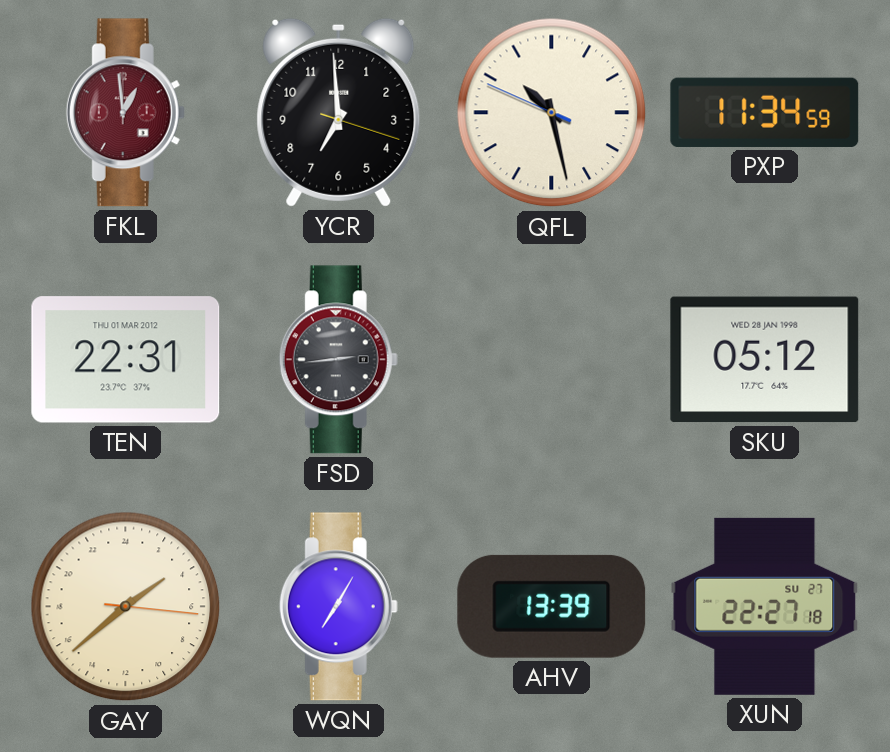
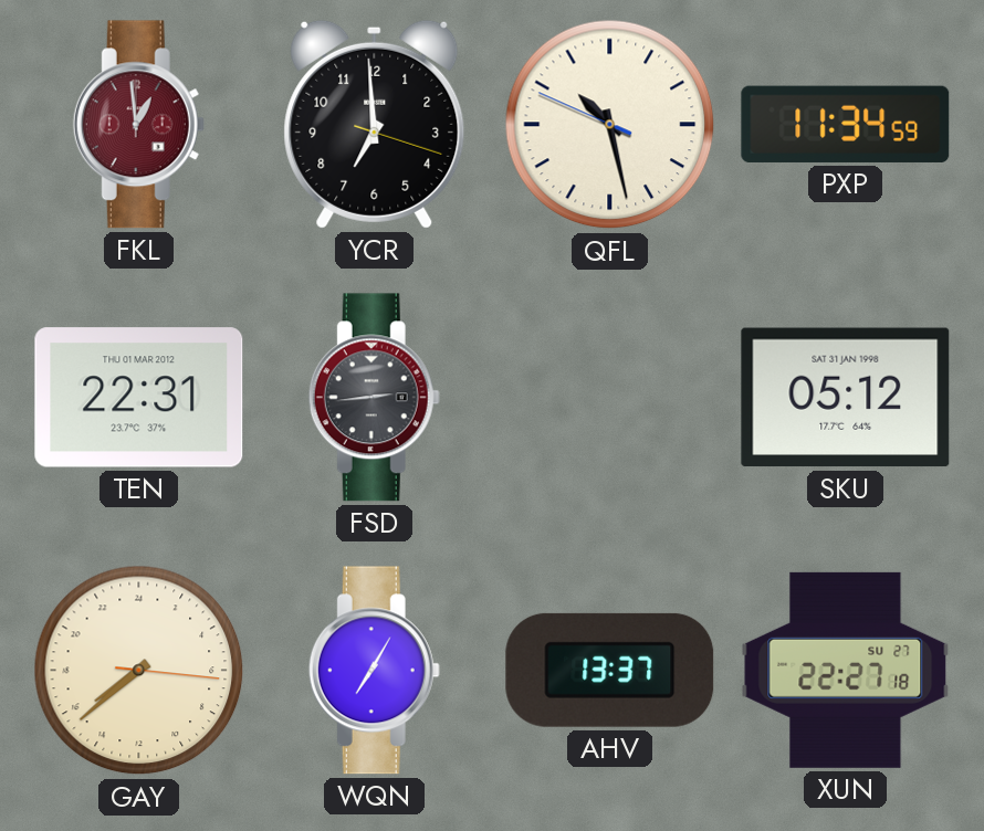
SKU date: WED 28 JAN 1998 -> SAT 31 JAN 1998 (846, 398)
GAY: 3:38 -> 15:38 (139, 671)
AHV: 13:39 -> 13:37 (610, 670)
